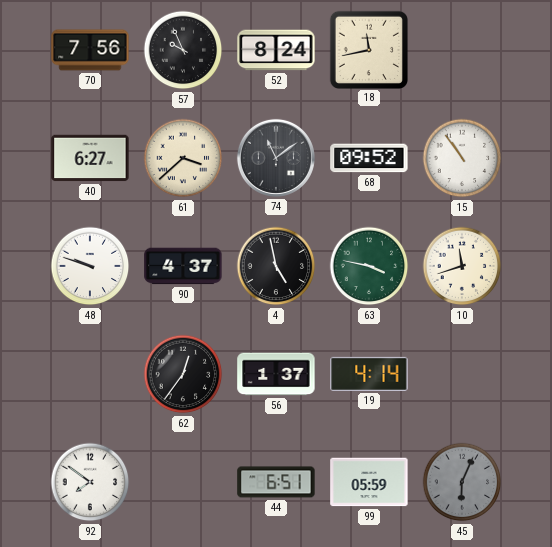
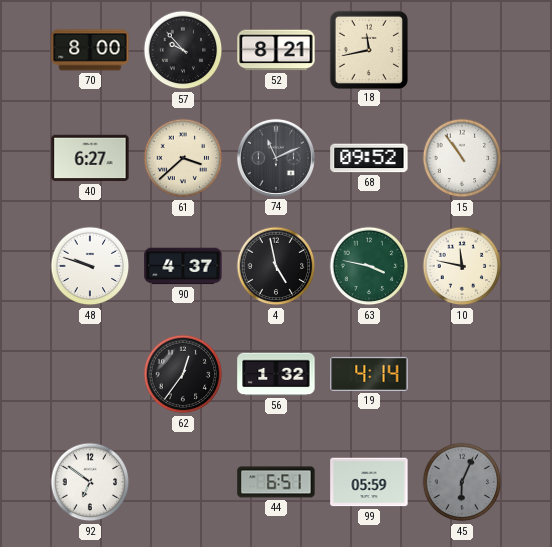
70: 7:56 -> 8:00 (90, 50)
57: 9:56 -> 9:53 (183, 50)
52: 8:24 -> 8:21 (276, 50)
74: 11:09 -> 11:11 (276, 158)
10: 11:42 -> 11:47 (462, 266)
56: 1:37 -> 1:32 (276, 374)
92: 7:51 -> 6:51 (90, 482)
